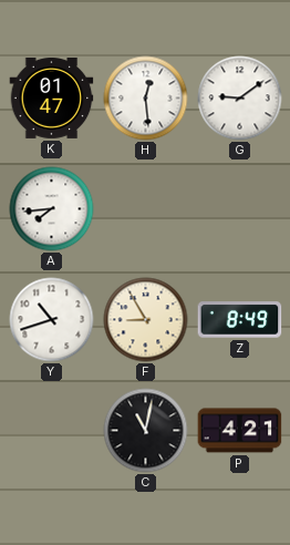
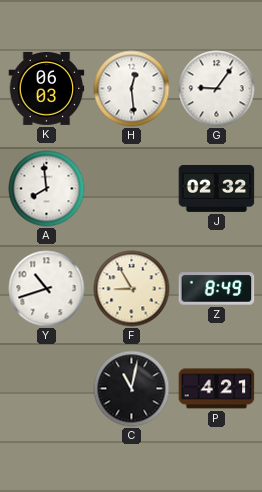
K: 01:47 -> 06:03 (47, 88)
G: 9:09 -> 9:06 (217, 89)
A: 7:44 -> 7:59 (47, 189)
J: none -> 02:32 (217, 188)
